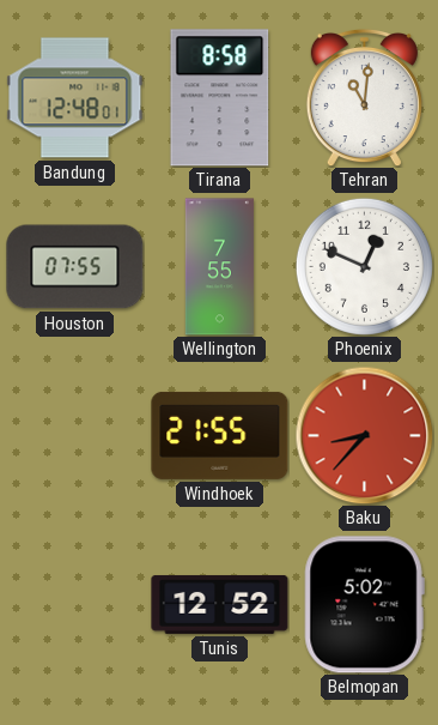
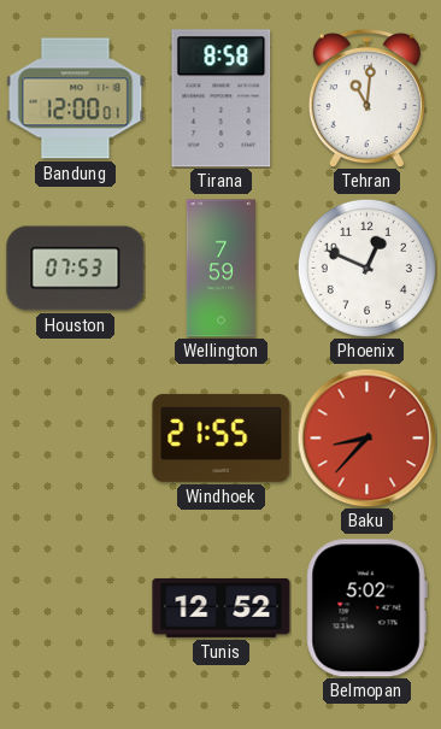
Bandung: 12:48 -> 12:00 (76, 99)
Houston: 07:55 -> 07:53 (76, 269)
Wellington: 7:55 -> 7:59 (220, 269)
